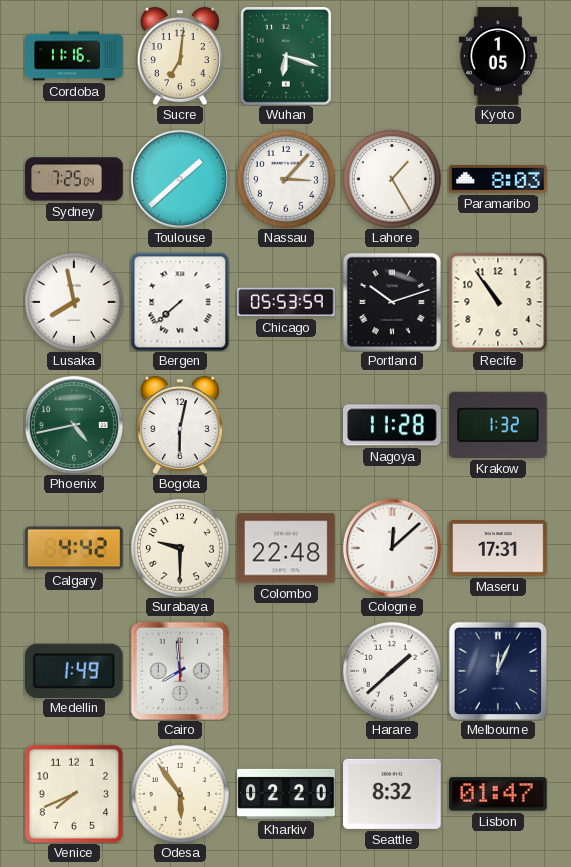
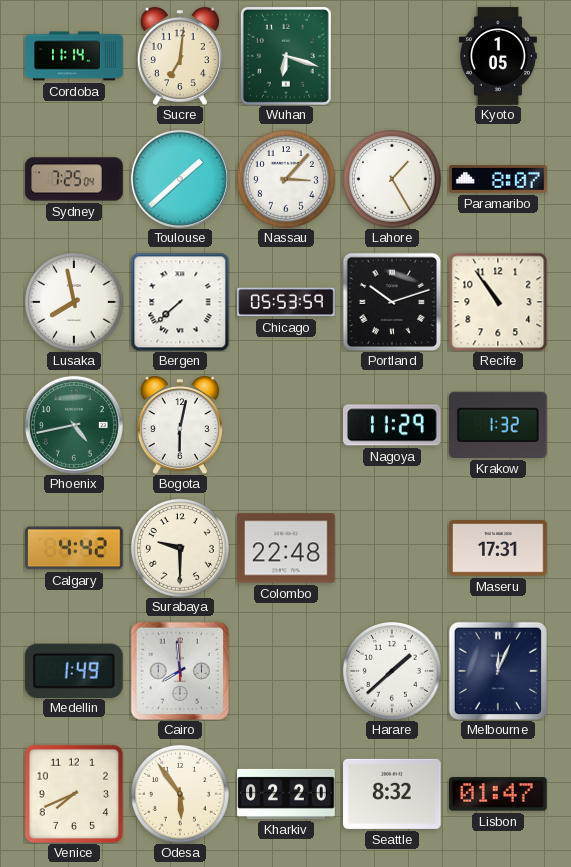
Cordoba: 11:16 -> 11:14 (74, 56)
Paramaribo: 8:03 -> 8:07 (498, 180)
Nagoya: 11:28 -> 11:29 (393, 425)
Cologne: 12:08 -> none (392, 548)
